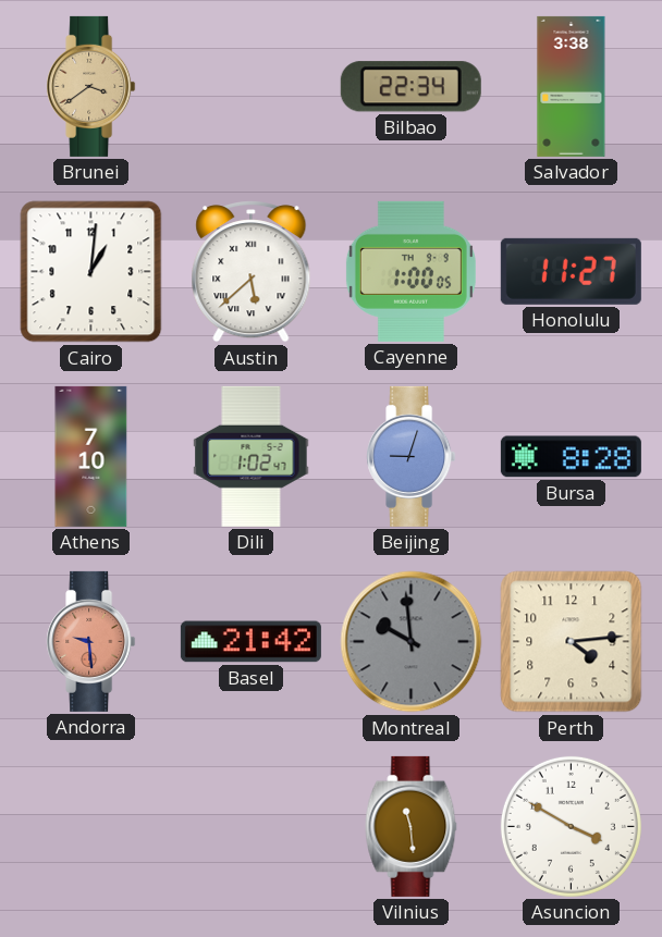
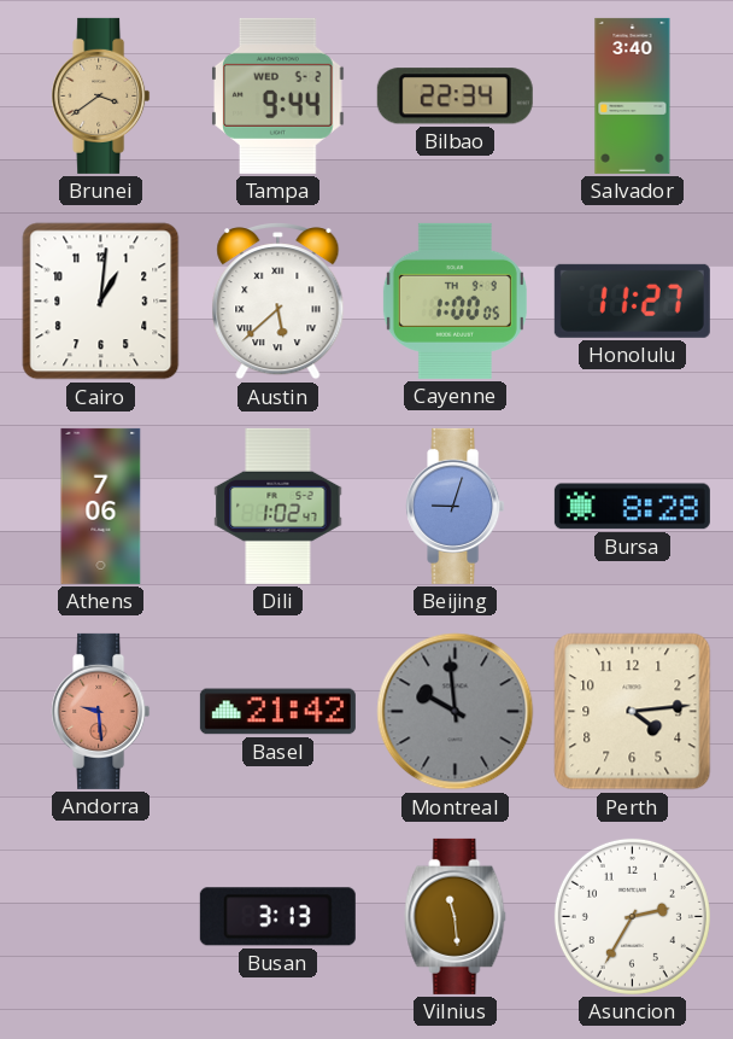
Tampa: none -> 9:44 (278, 95)
Salvador: 3:38 -> 3:40 (633, 95)
Athens: 7:10 -> 7:06 (101, 506)
Busan: none -> 3:13 (277, 917)
Asuncion: 3:50 -> 2:35 (632, 916)
